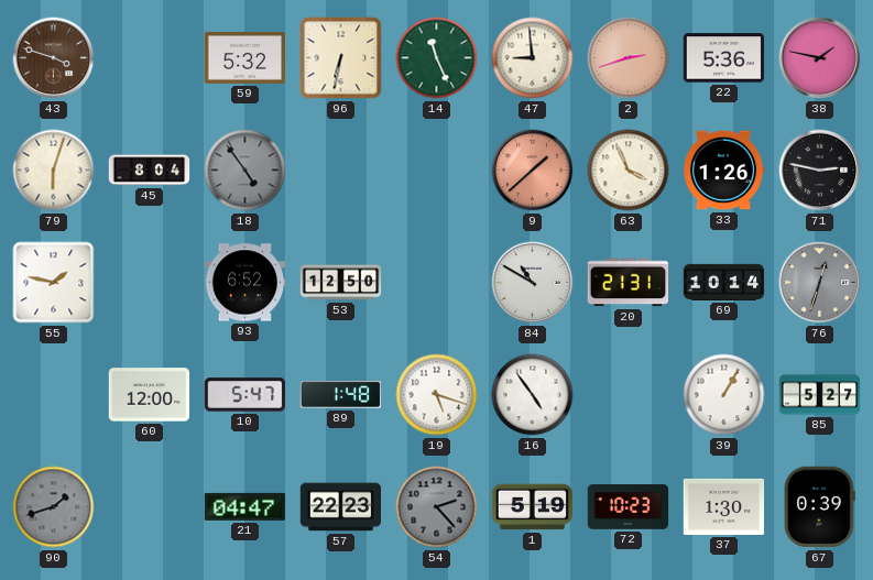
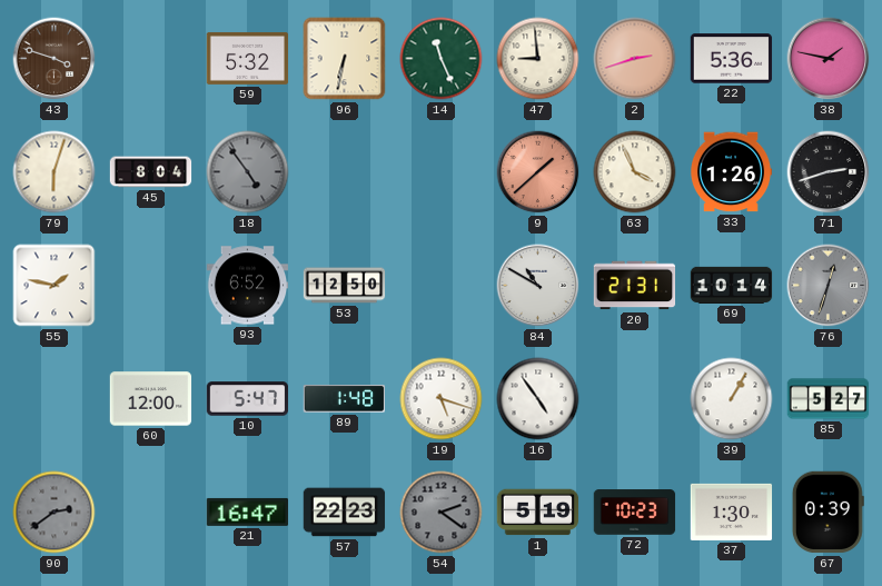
71: 2:47 -> 2:42 (829, 172)
90: 1:42 -> 2:39 (54, 513)
21: 04:47 -> 16:47 (248, 511)
54: 2:23 -> 2:21 (442, 513)
